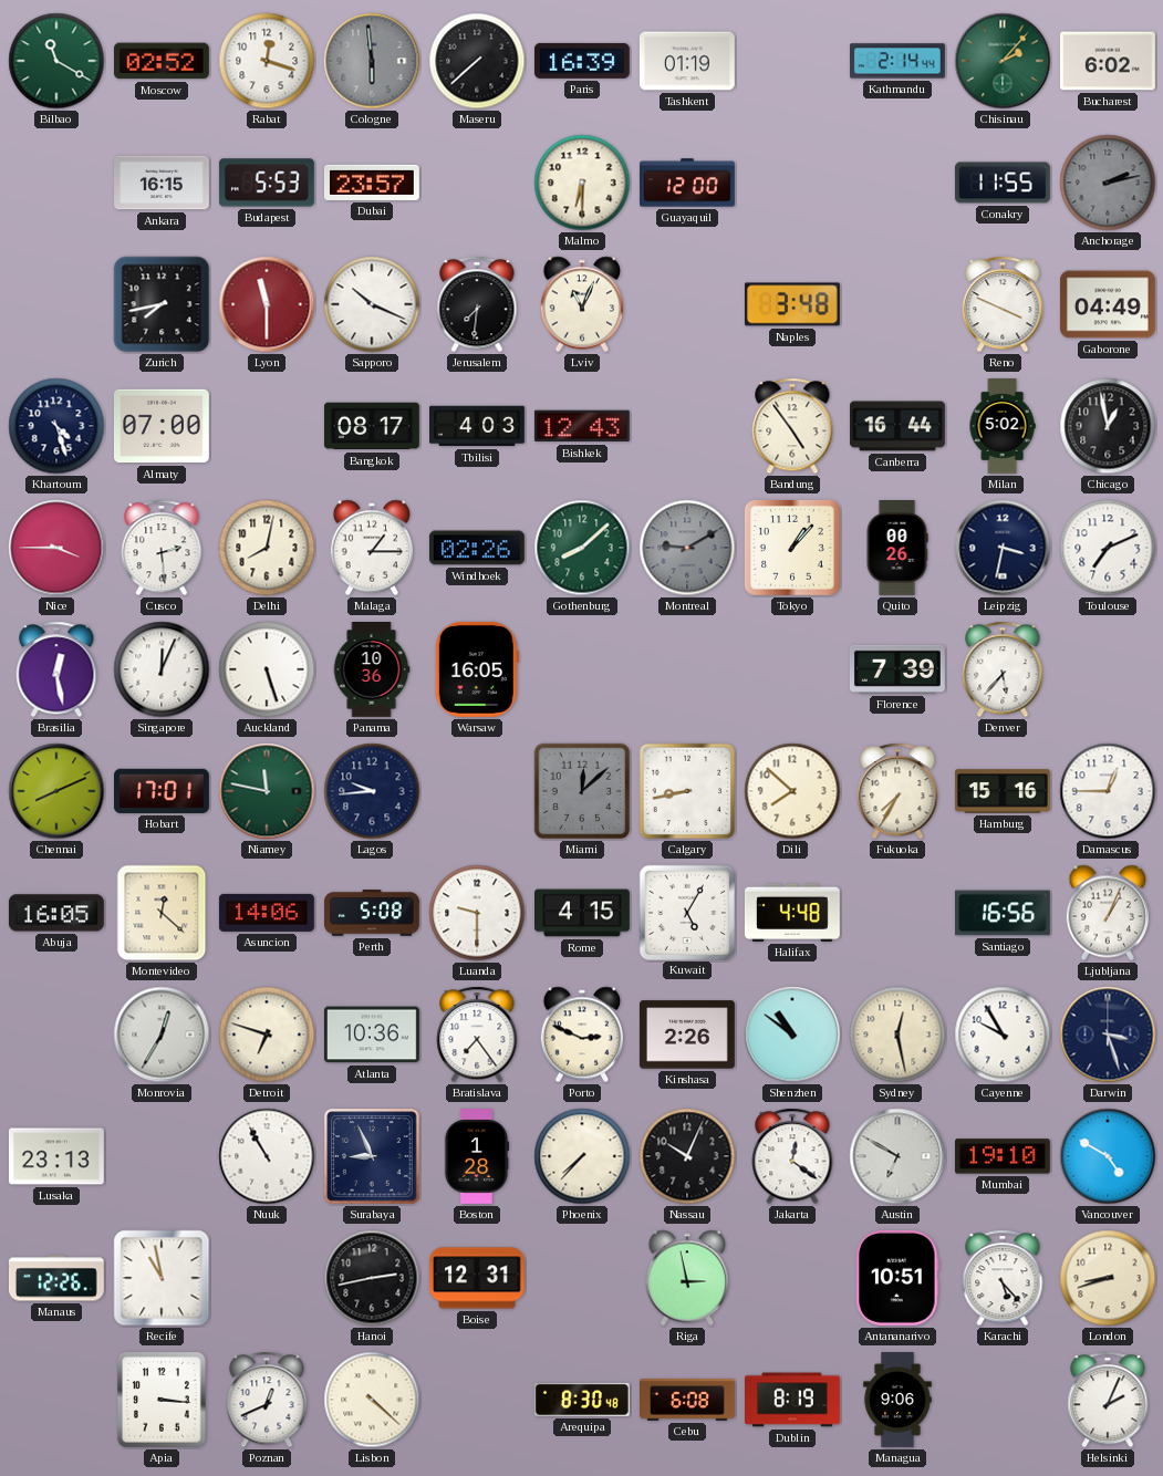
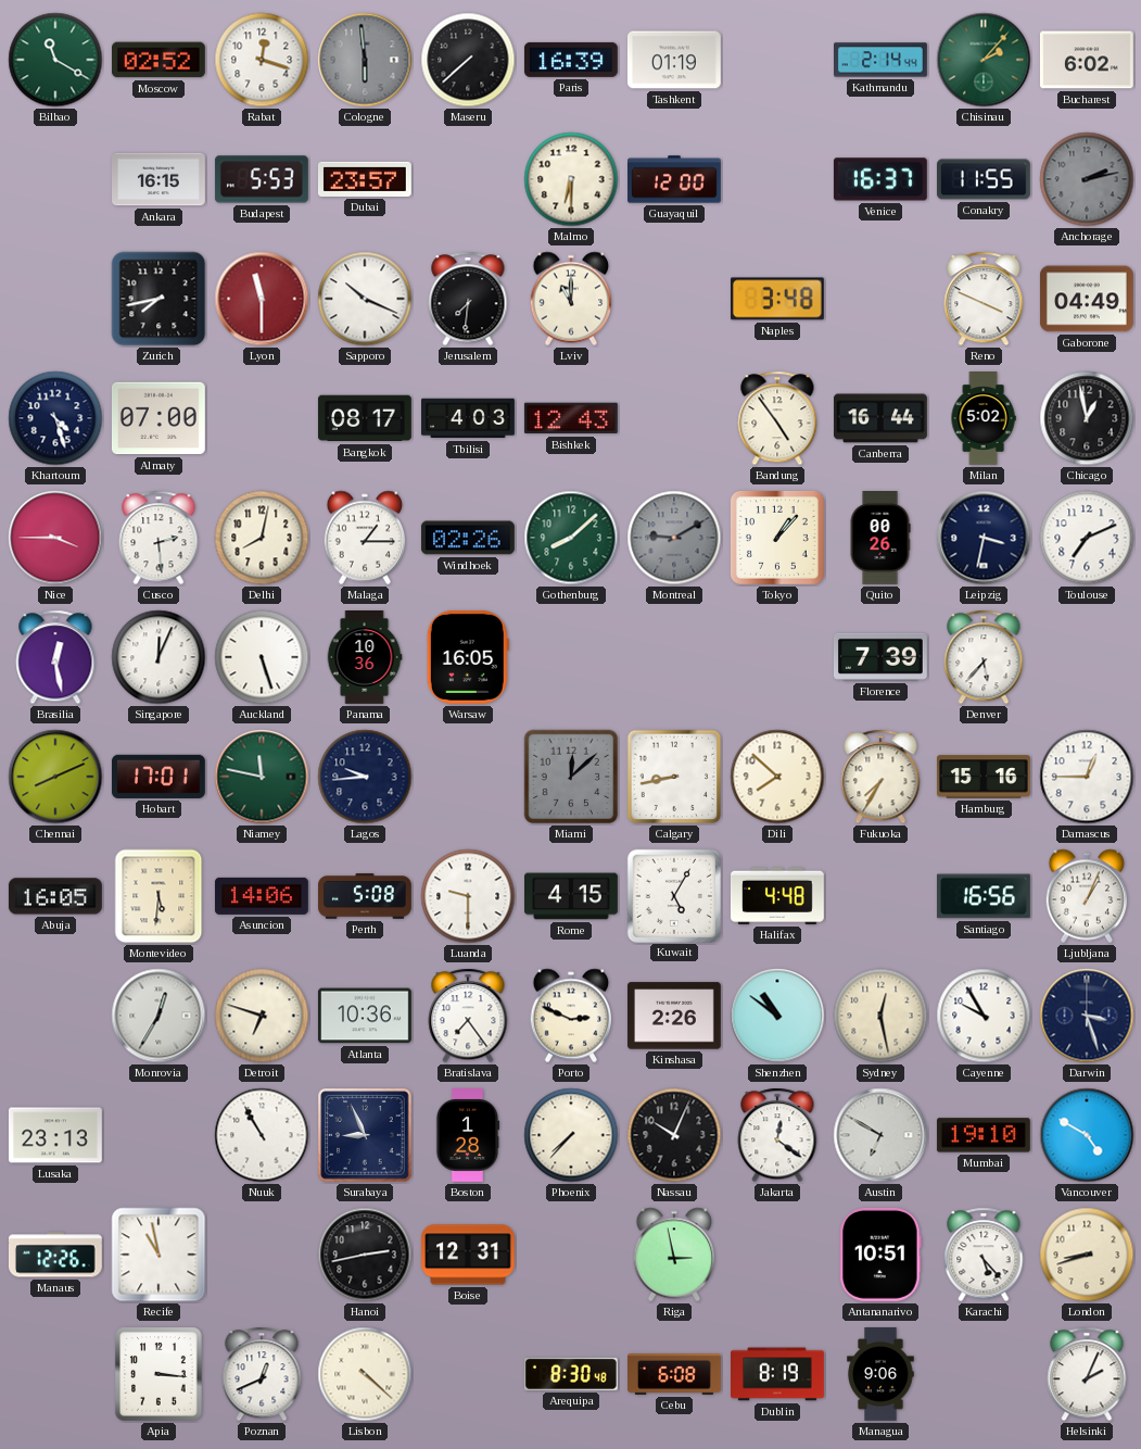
Venice: none -> 16:37 (880, 179)
Lviv: 11:04 -> 11:00 (571, 299)
Montevideo: 12:22 -> 5:31 (159, 896)
